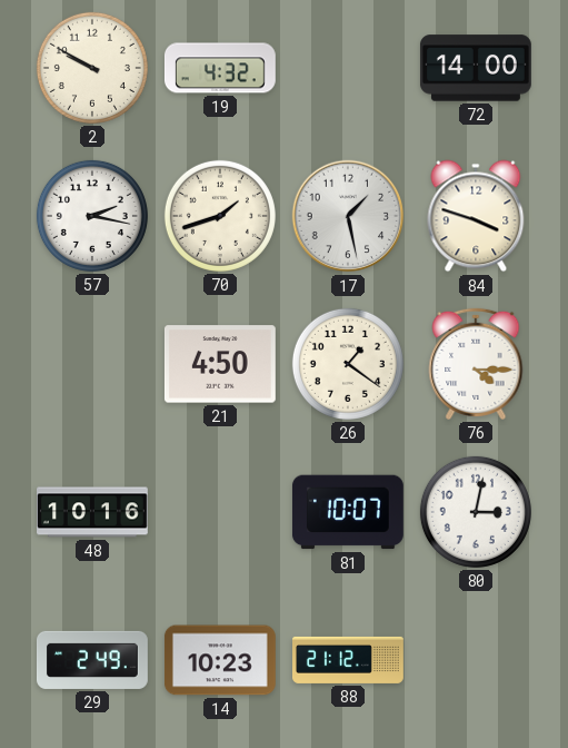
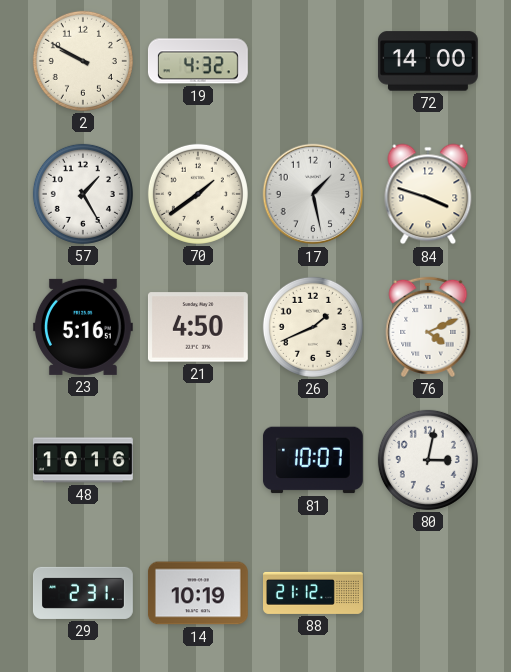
57: 2:17 -> 1:25 (83, 194)
70: 1:42 -> 1:39 (198, 194)
23: none -> 5:16 (83, 327)
26: 1:21 -> 1:41 (313, 327)
76: 4:15 -> 4:11 (428, 327)
29: 2:49 -> 2:31 (83, 593)
14: 10:23 -> 10:19 (198, 593)
